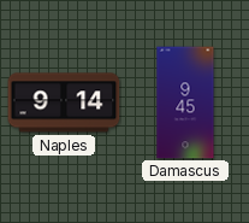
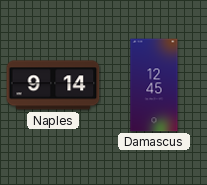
Damascus: 9:45 -> 12:45 (154, 85)
